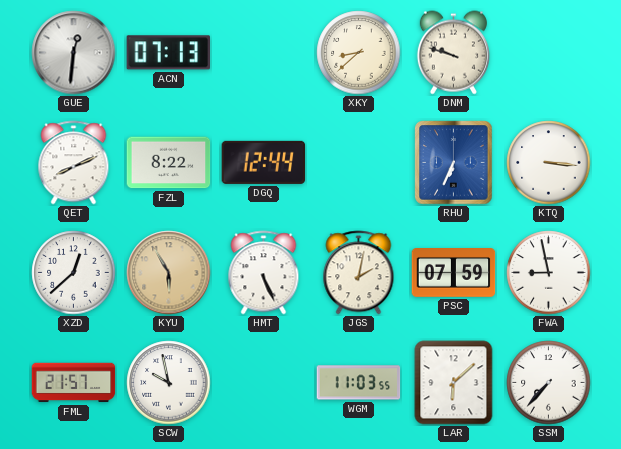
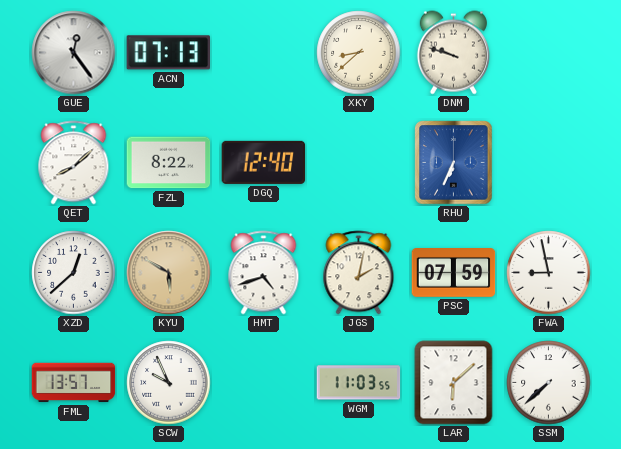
GUE: 12:31 -> 12:24 (74, 53)
QET: 8:11 -> 8:08 (74, 163)
DGQ: 12:44 -> 12:40 (264, 162)
KTQ: 3:16 -> none (549, 163)
KYU: 5:55 -> 5:50 (169, 273)
HMT: 5:26 -> 4:42 (264, 273)
FML: 21:57 -> 13:57 (74, 383)
SCW: 9:58 -> 9:56 (169, 383)
SSM: 7:37 -> 7:38 (549, 383)
